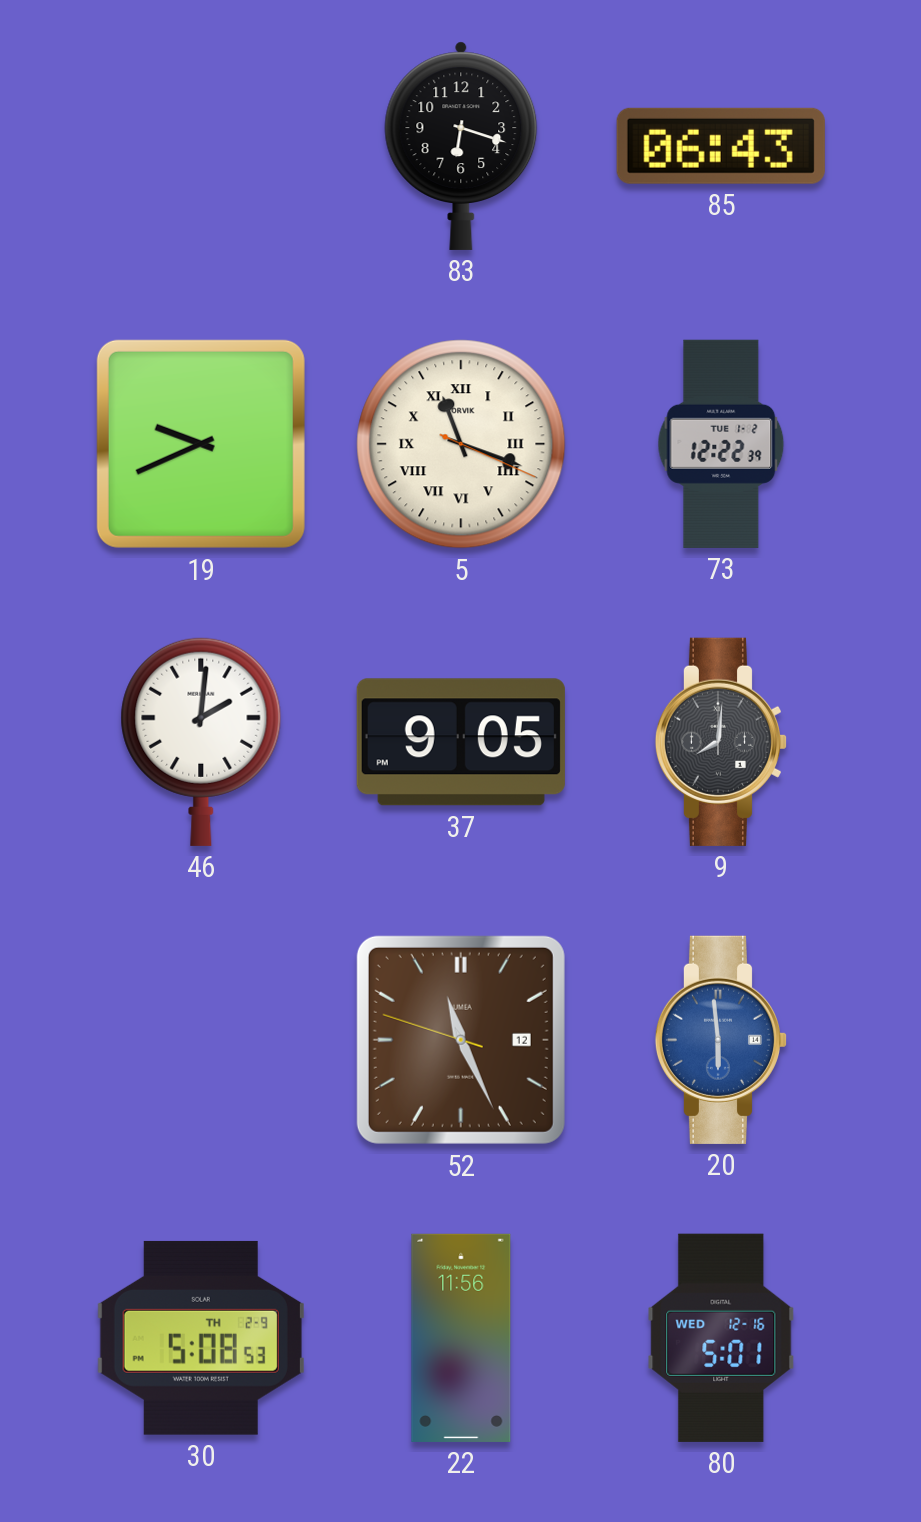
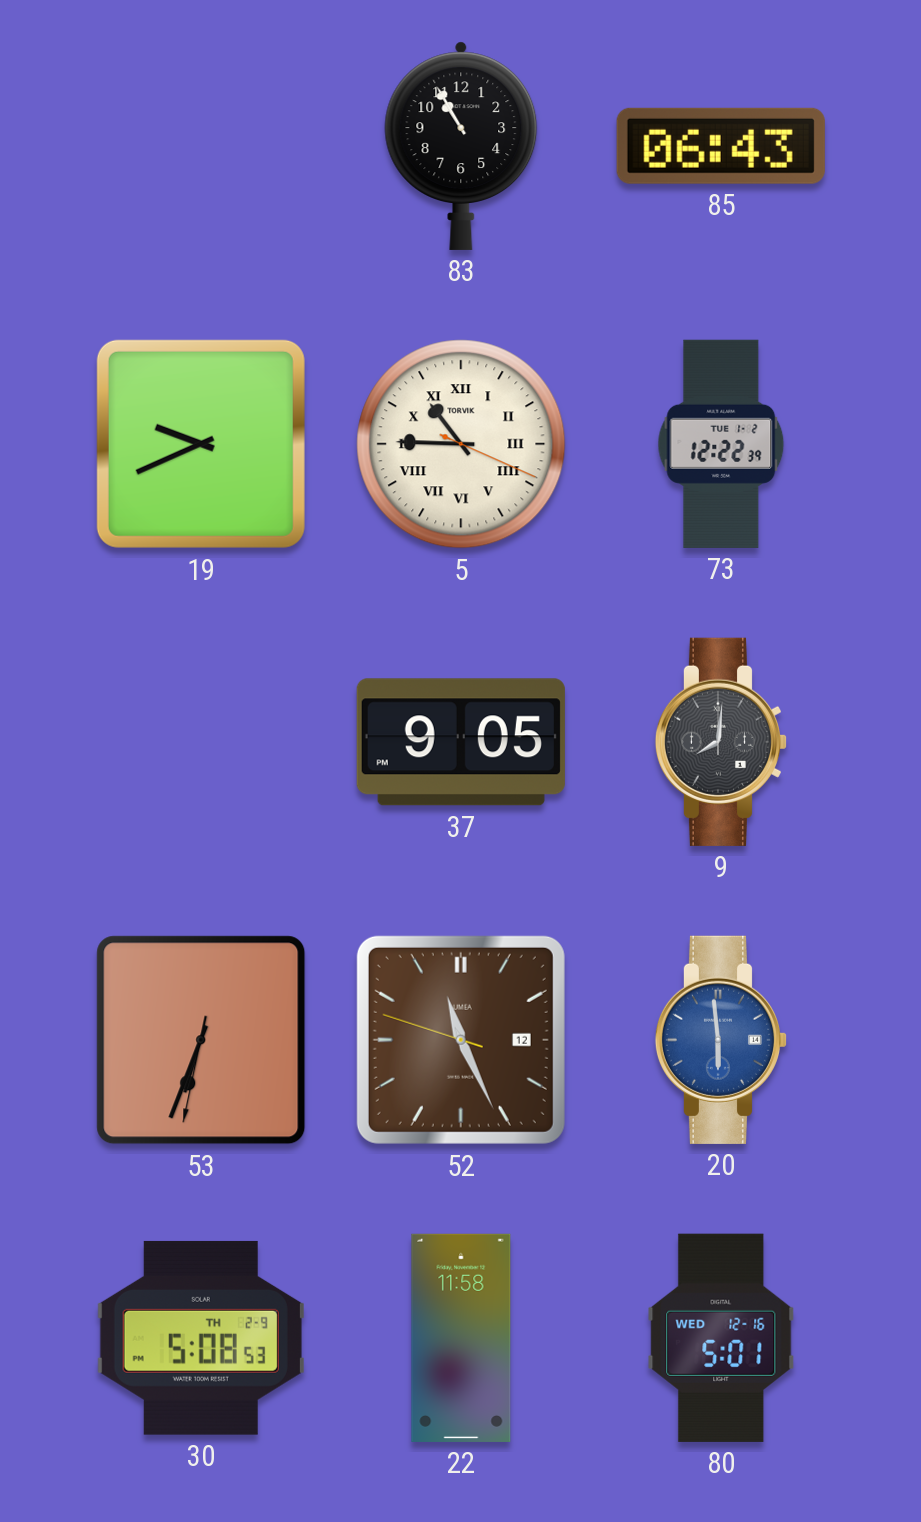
83: 6:18 -> 10:55 (461, 146)
5: 11:18 -> 10:45 (461, 444)
46: 2:01 -> none (201, 741)
53: none -> 6:33 (201, 1040)
22: 11:56 -> 11:58 (461, 1338)
